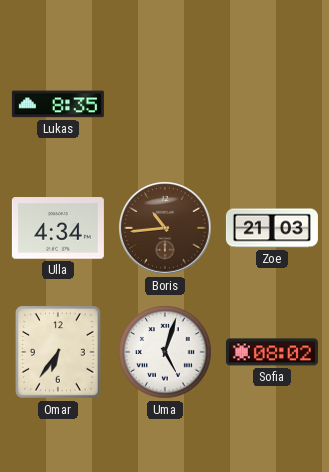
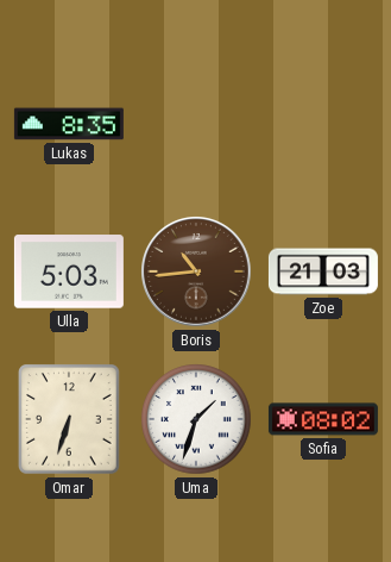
Ulla: 4:34 -> 5:03 (69, 271)
Omar: 6:36 -> 6:33 (70, 420)
Uma: 5:03 -> 1:33 (196, 419)
